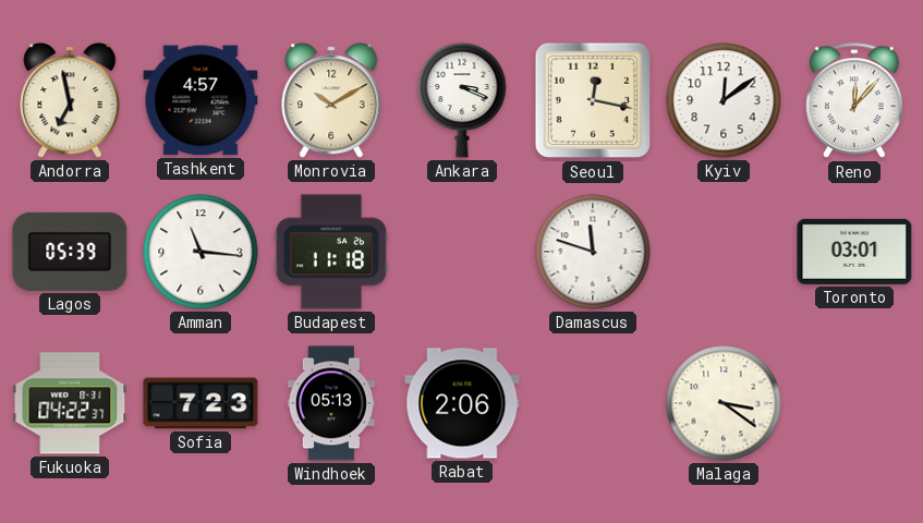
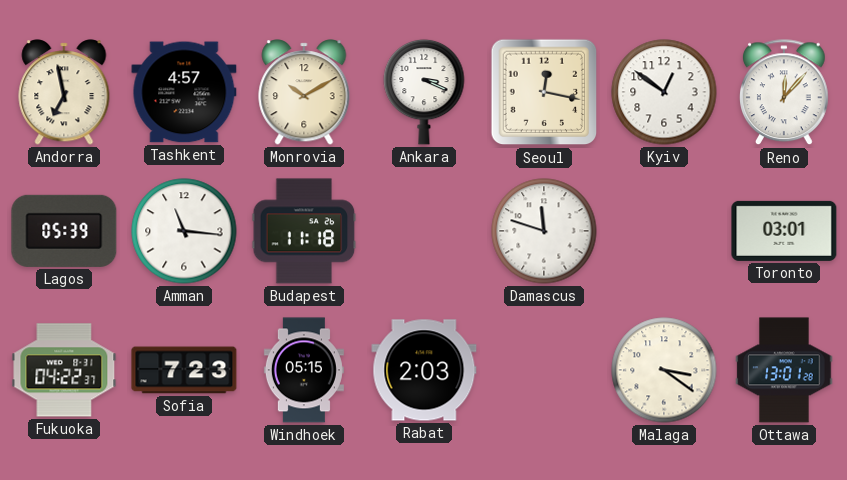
Kyiv: 12:09 -> 12:51 (664, 92)
Windhoek: 05:13 -> 05:15 (304, 370)
Rabat: 2:06 -> 2:03 (424, 370)
Ottawa: none -> 13:01 (784, 370)
